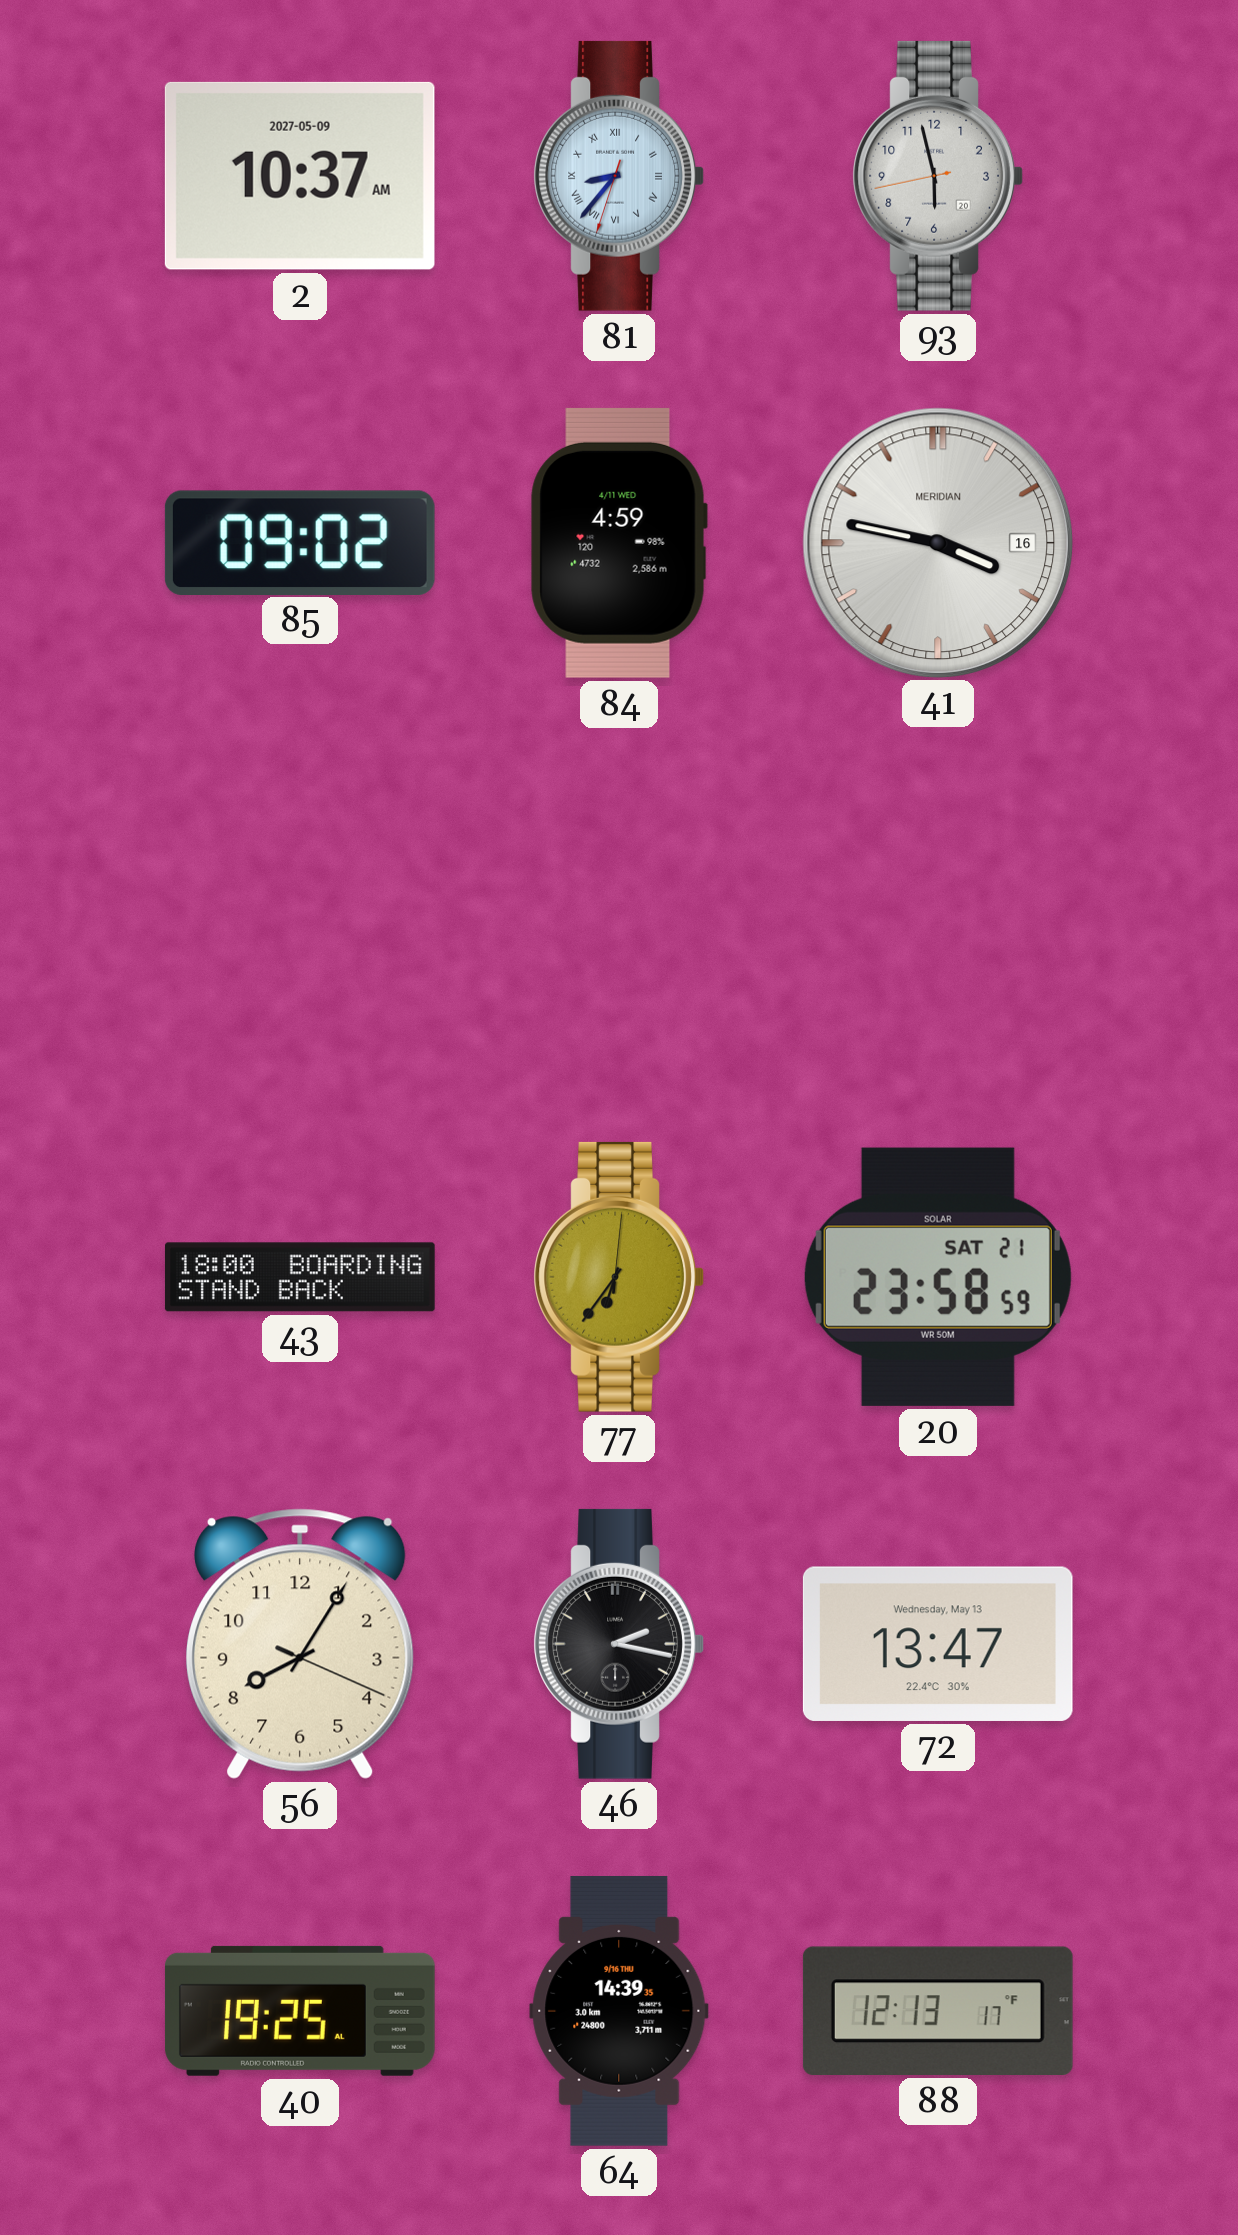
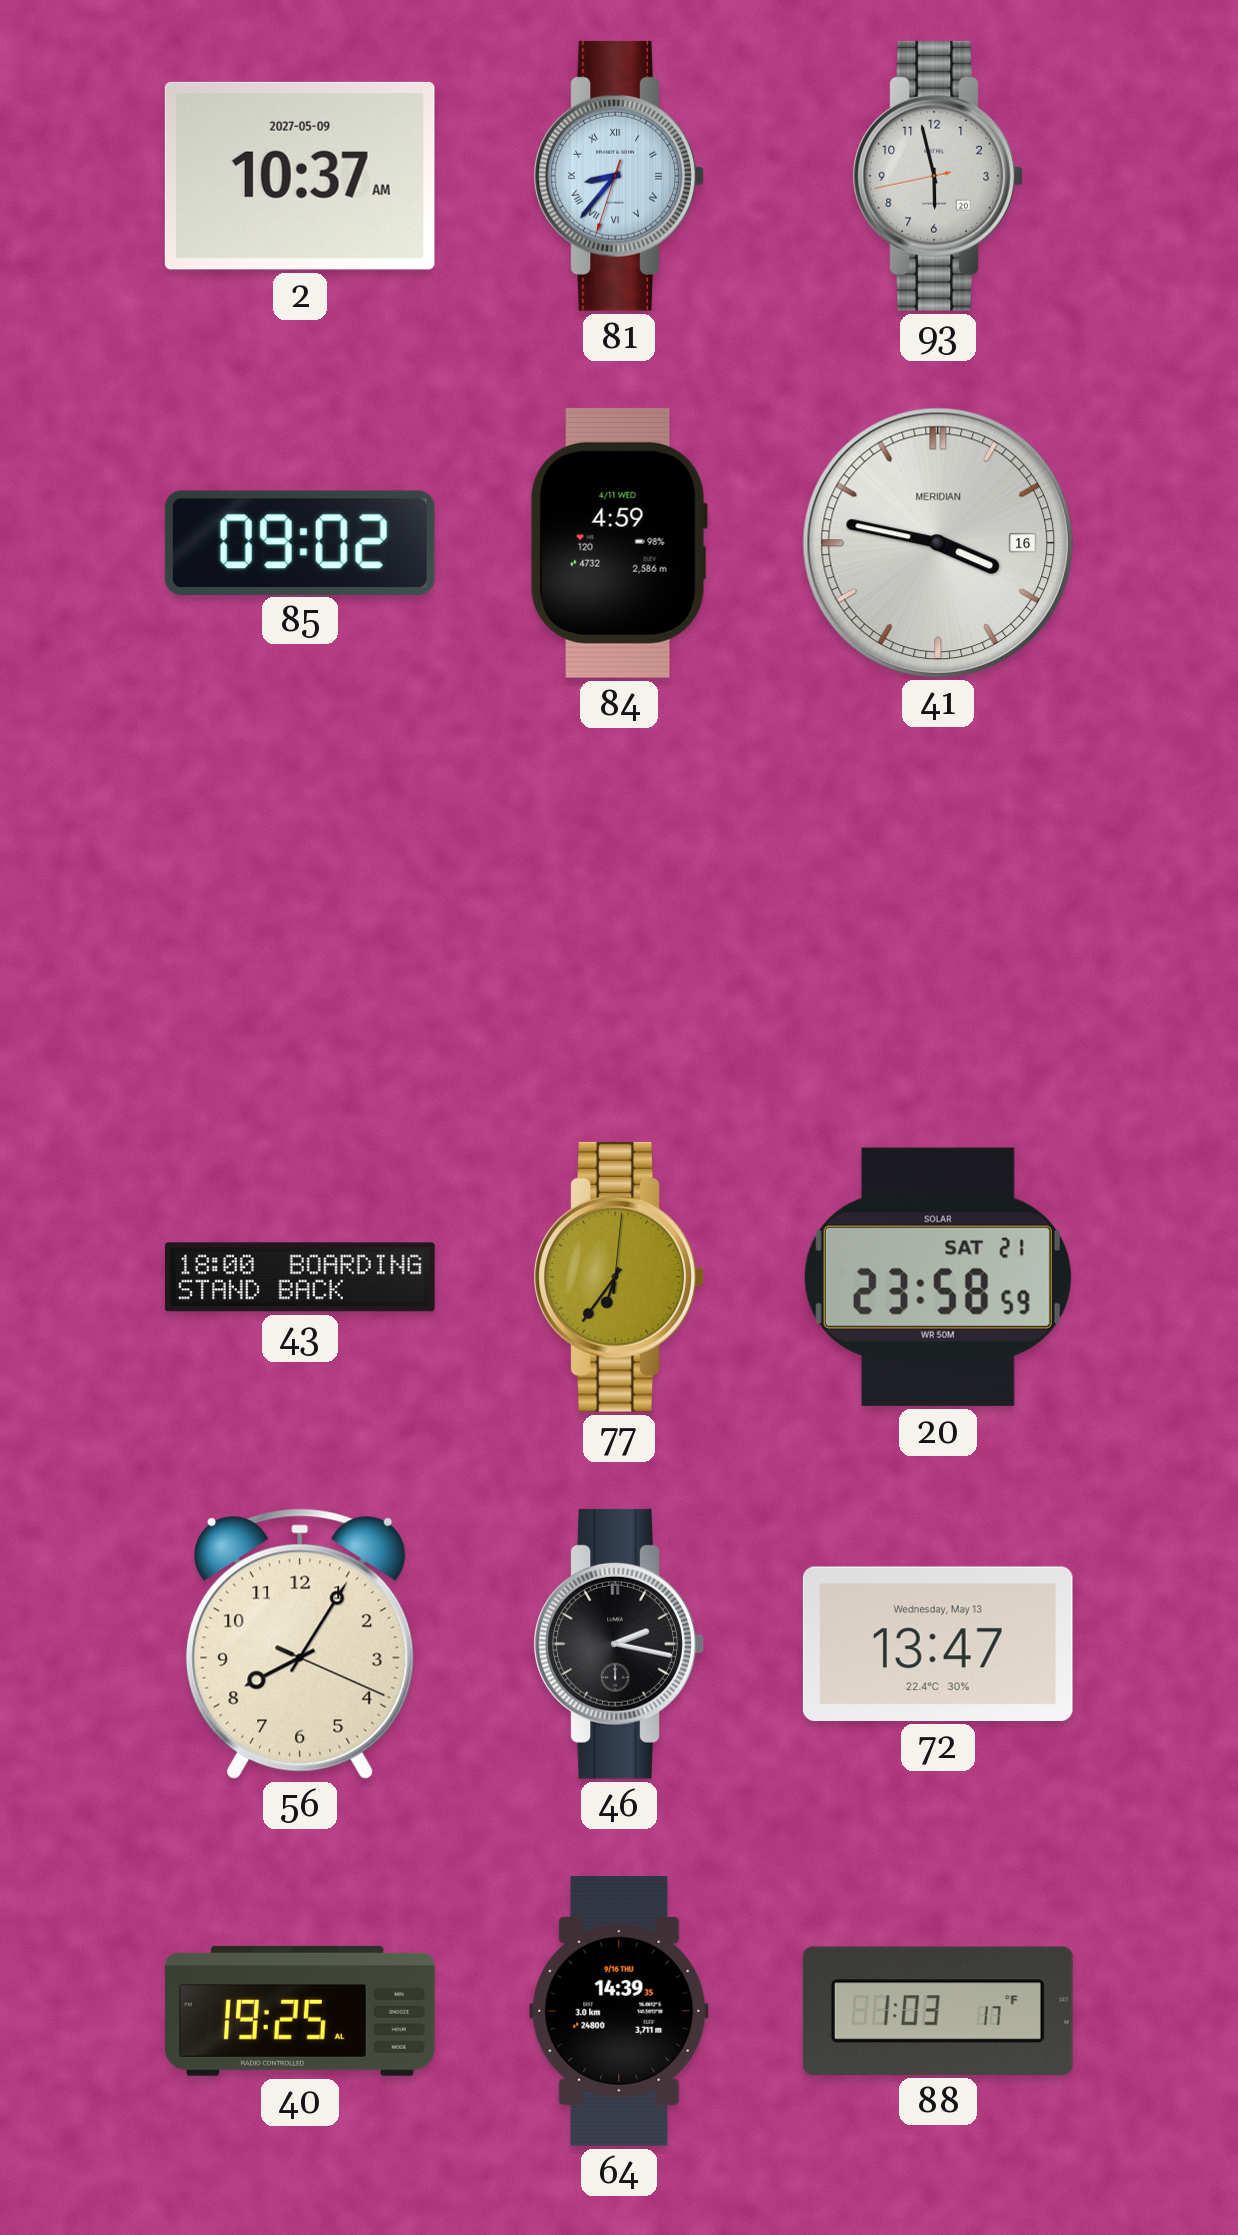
88: 12:13 -> 1:03 (938, 2011)
